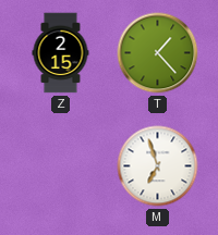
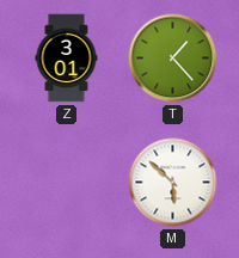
Z: 2:15 -> 3:01 (67, 59)
M: 6:57 -> 5:52 (173, 183)
